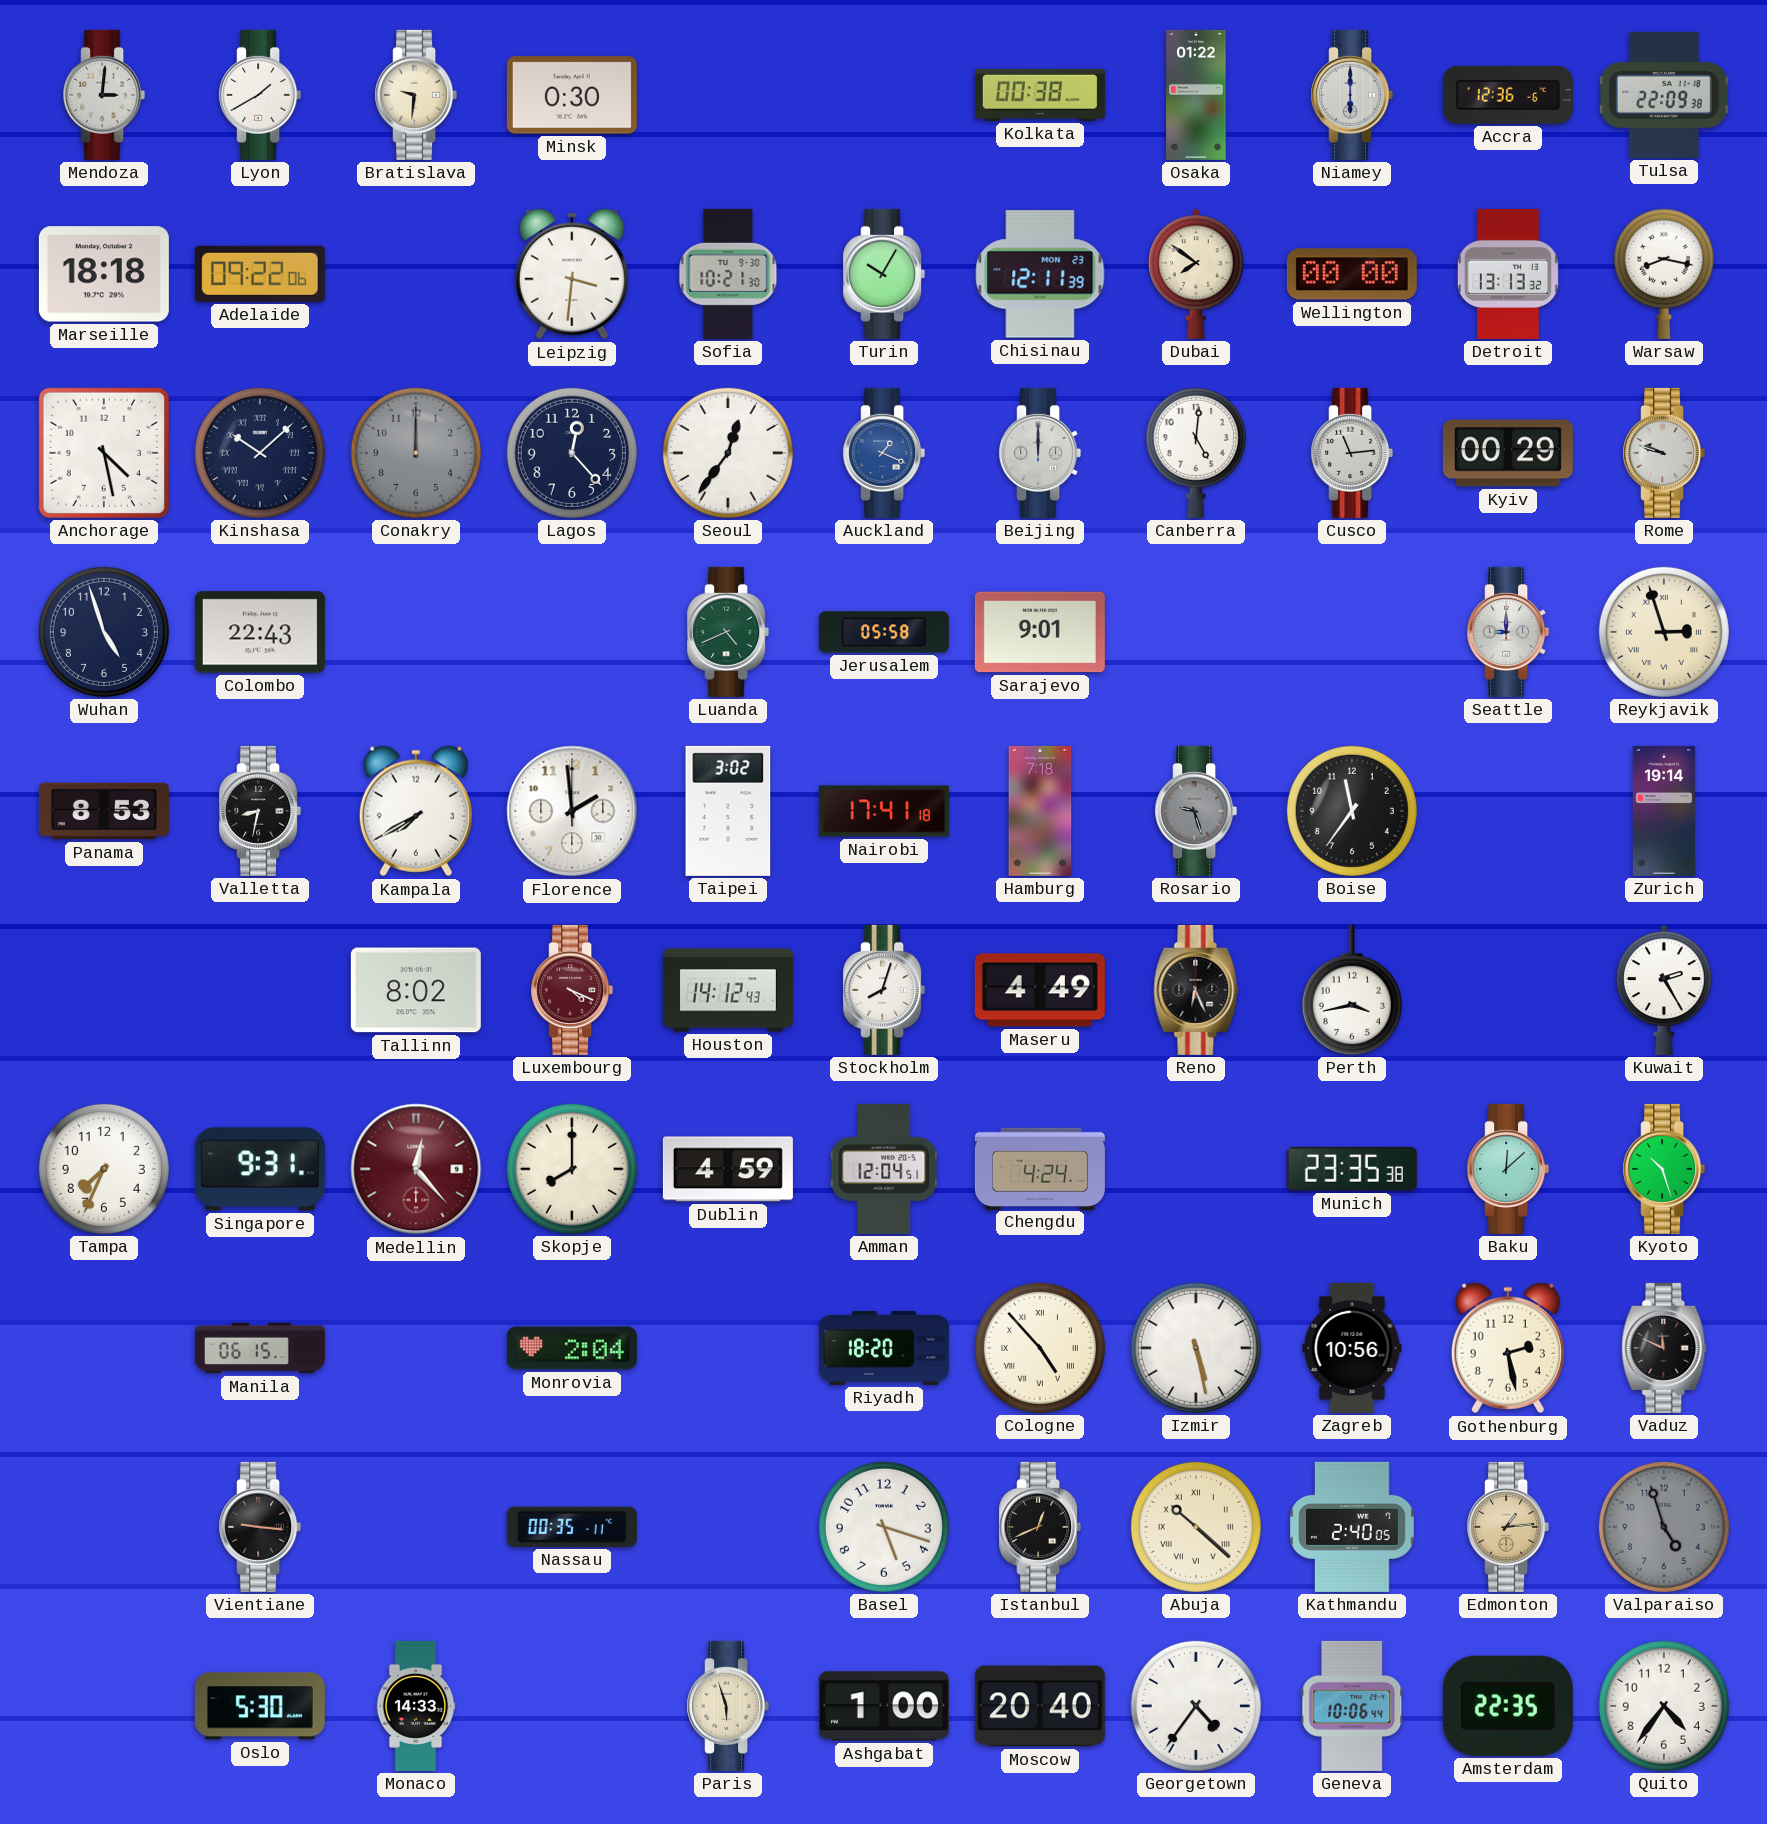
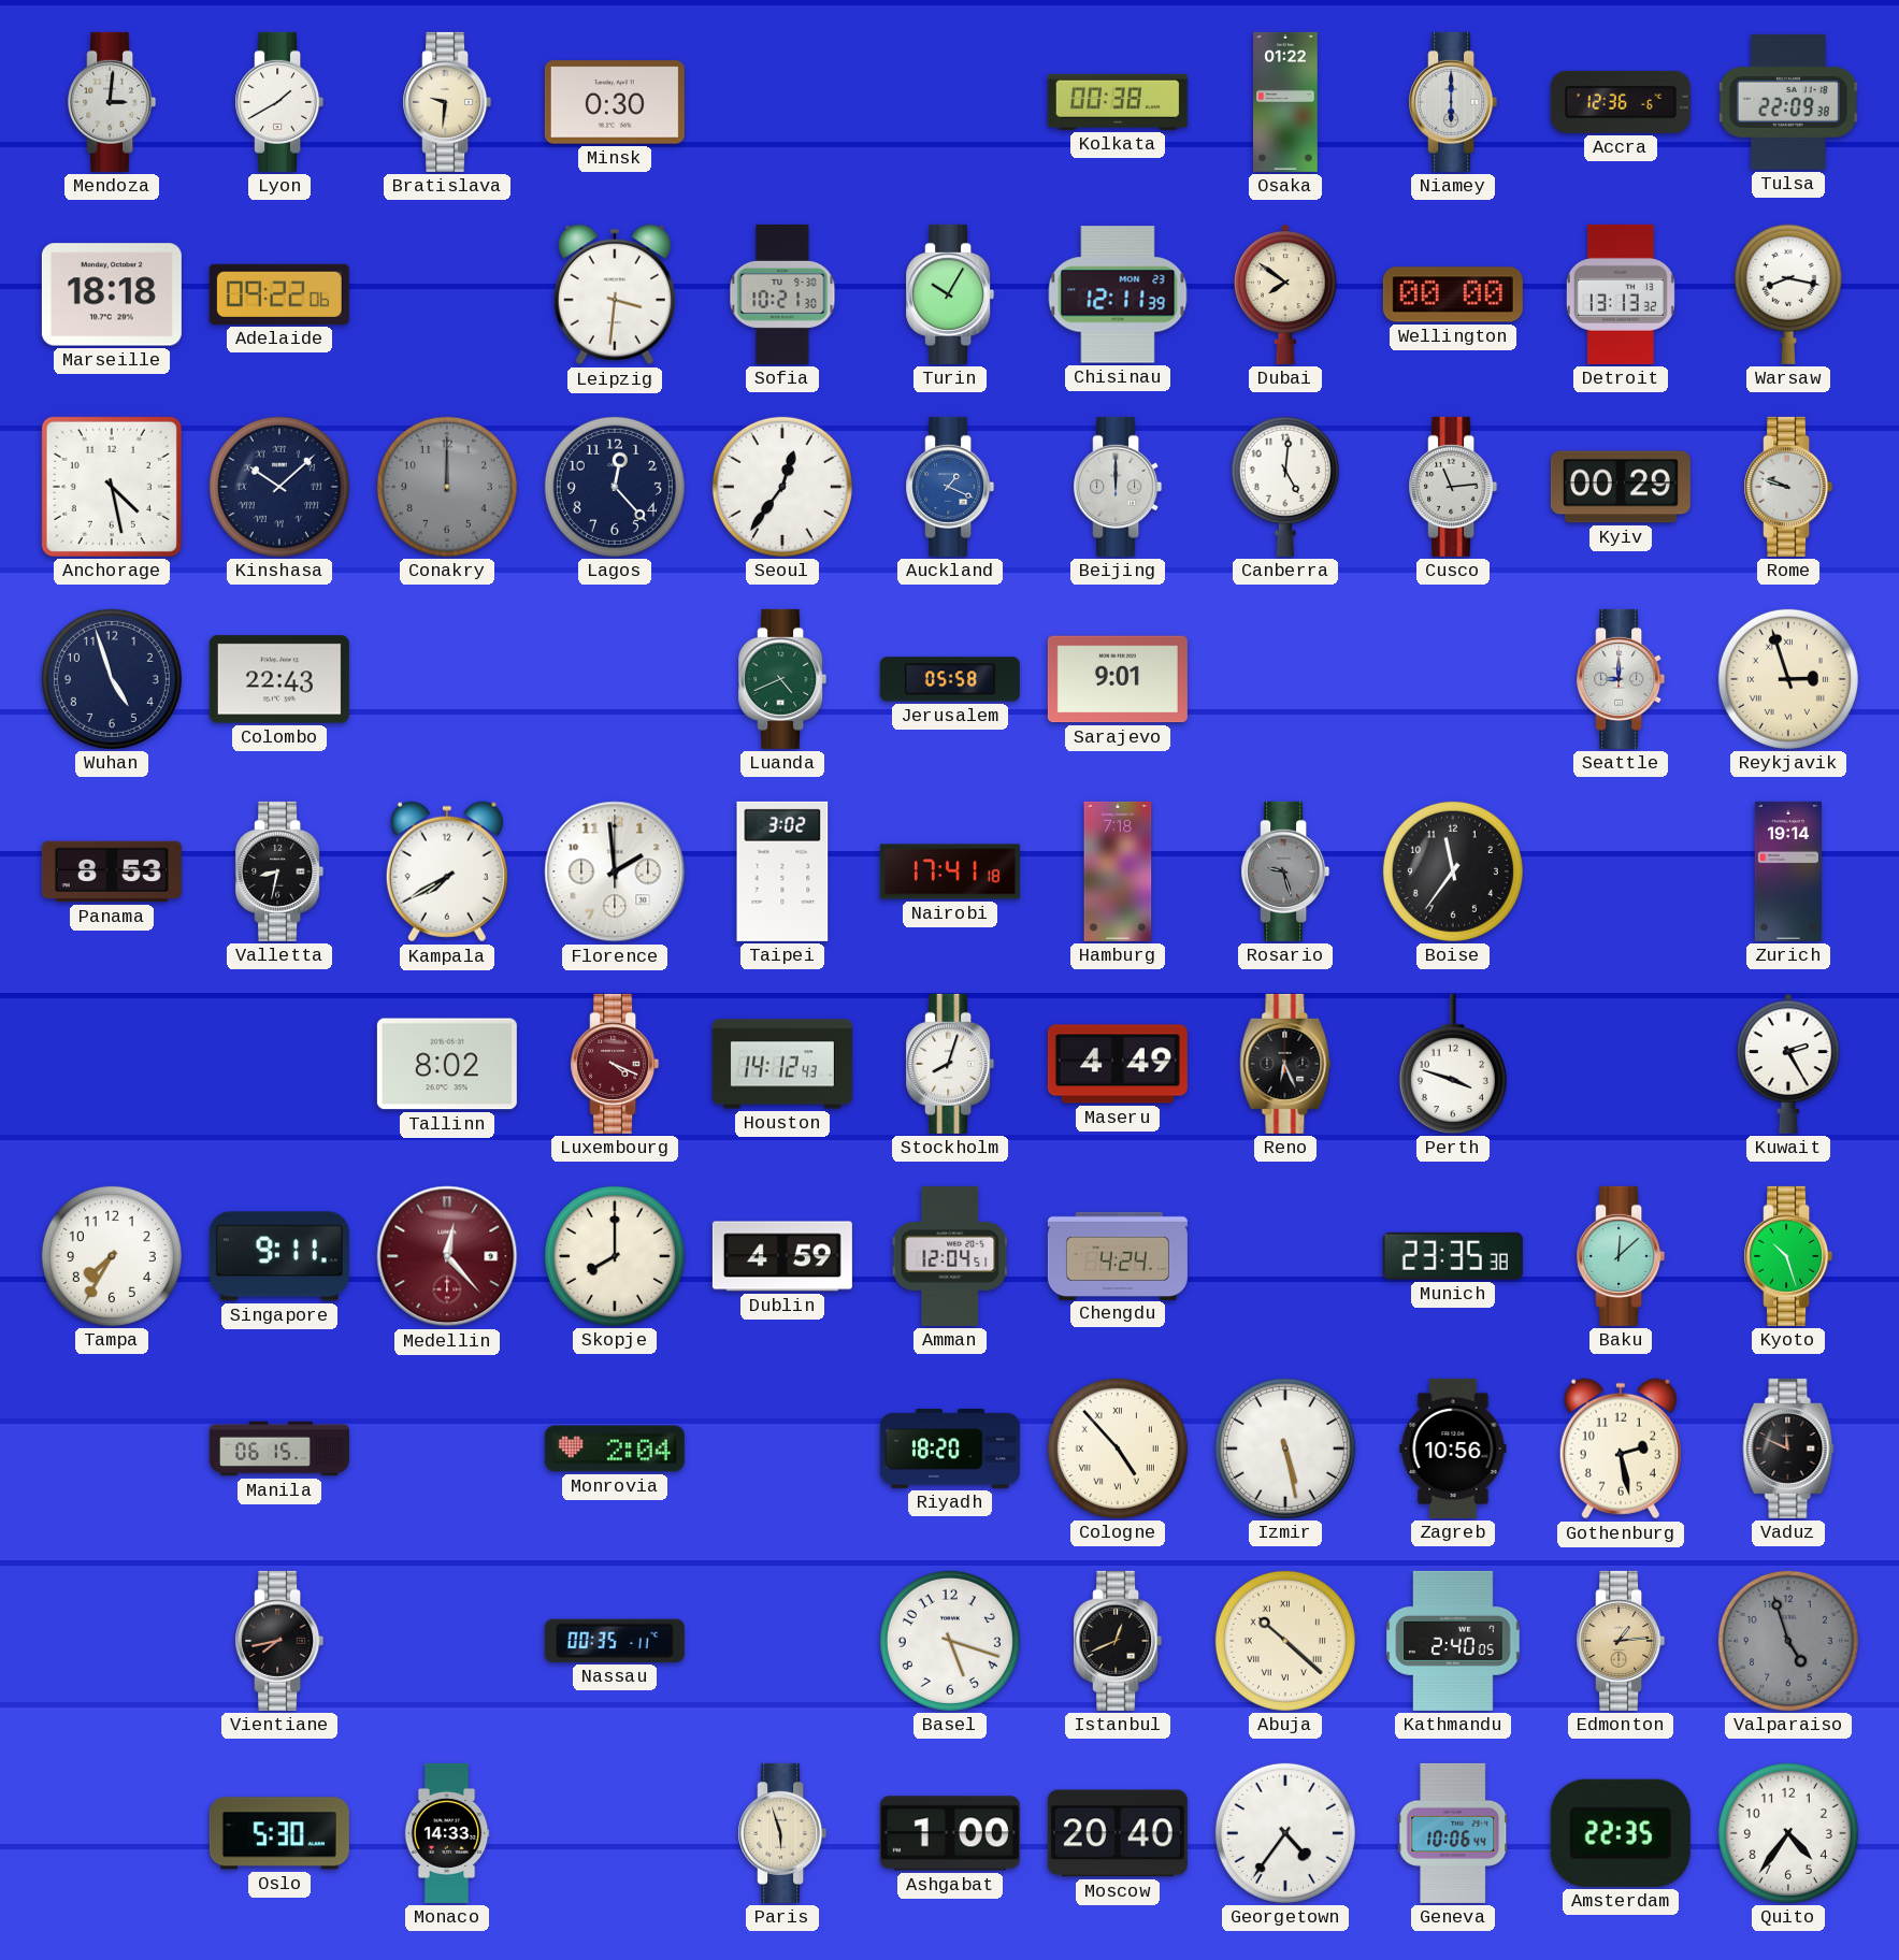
Perth: 3:43 -> 3:48 (1453, 1064)
Tampa: 7:34 -> 7:35 (112, 1256)
Singapore: 9:31 -> 9:11 (279, 1256)
Vientiane: 9:16 -> 7:43 (279, 1641)
